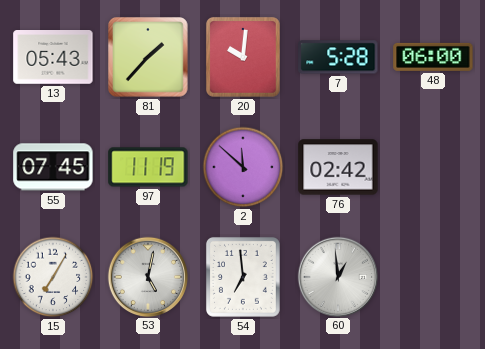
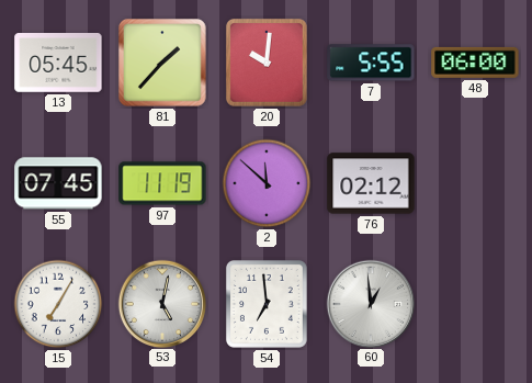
13: 05:43 -> 05:45 (58, 64)
7: 5:28 -> 5:55 (371, 63)
76: 02:42 -> 02:12 (371, 183)
